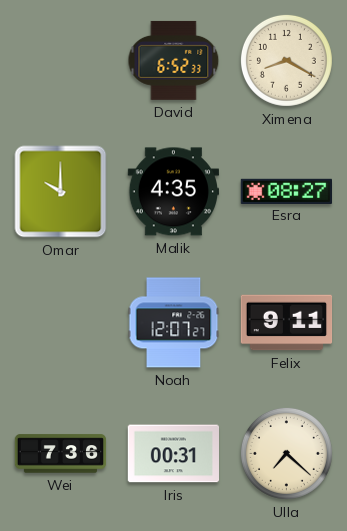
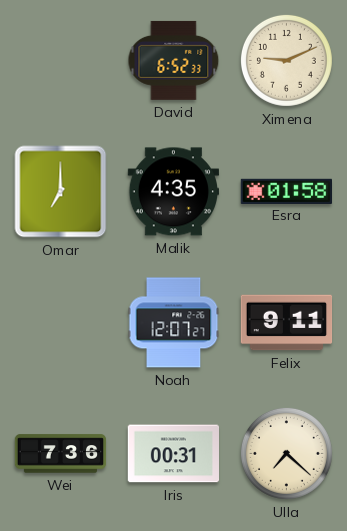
Ximena: 8:20 -> 9:11 (286, 60)
Omar: 10:00 -> 7:00 (61, 192)
Esra: 08:27 -> 01:58 (286, 191)
